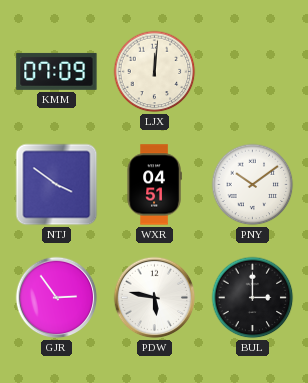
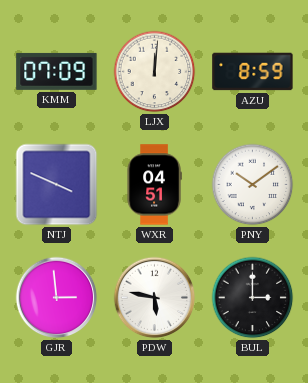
AZU: none -> 8:59 (253, 72)
NTJ: 3:51 -> 3:49 (57, 185)
GJR: 2:54 -> 2:59 (57, 298)
